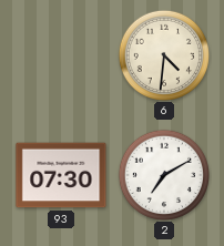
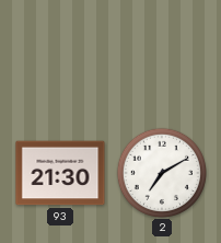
6: 4:31 -> none (163, 54)
93: 07:30 -> 21:30 (60, 173)
